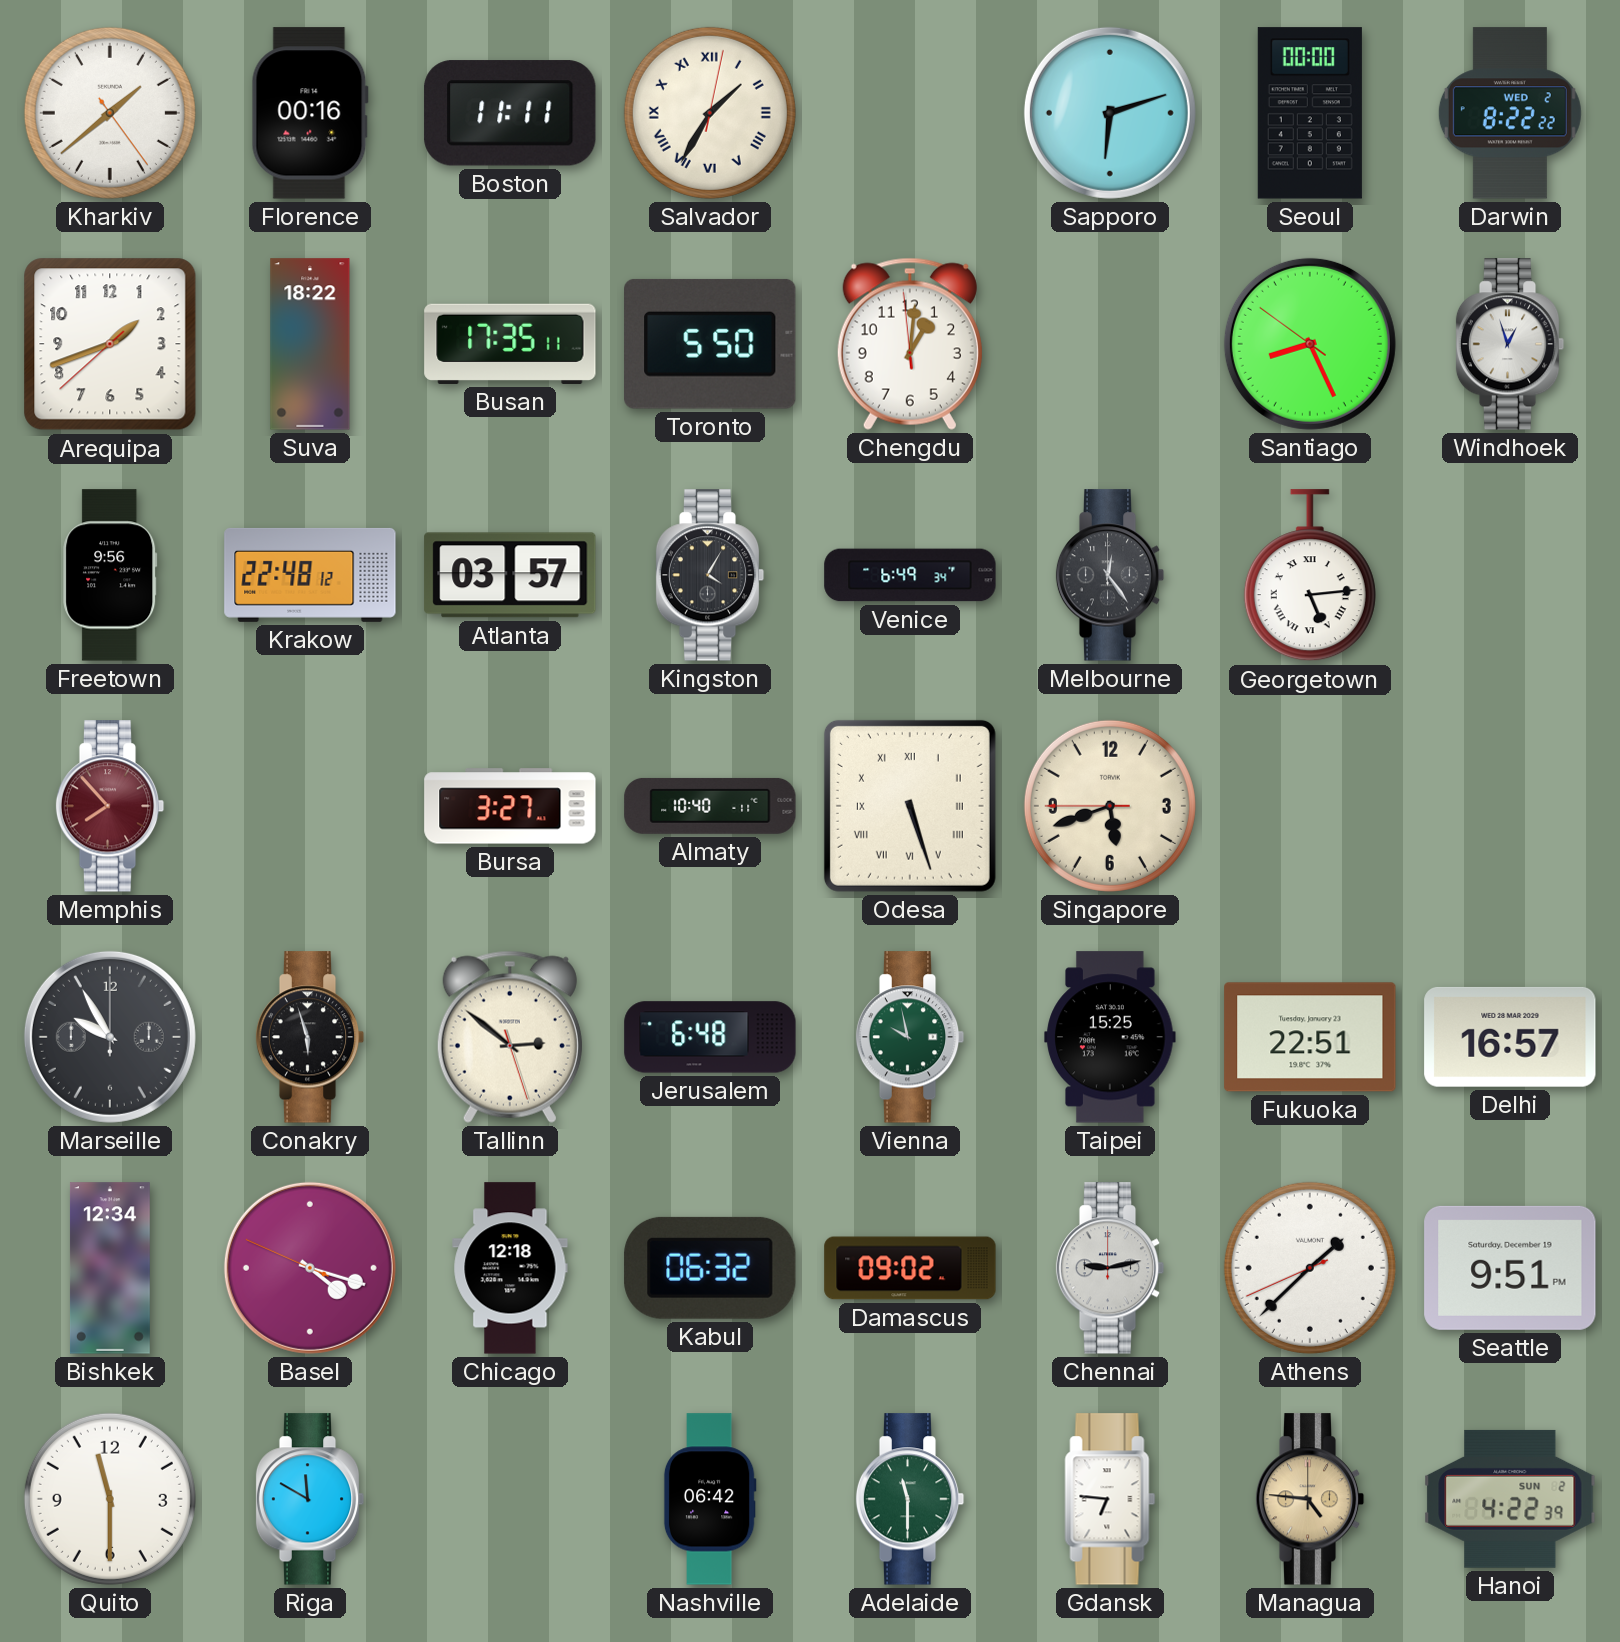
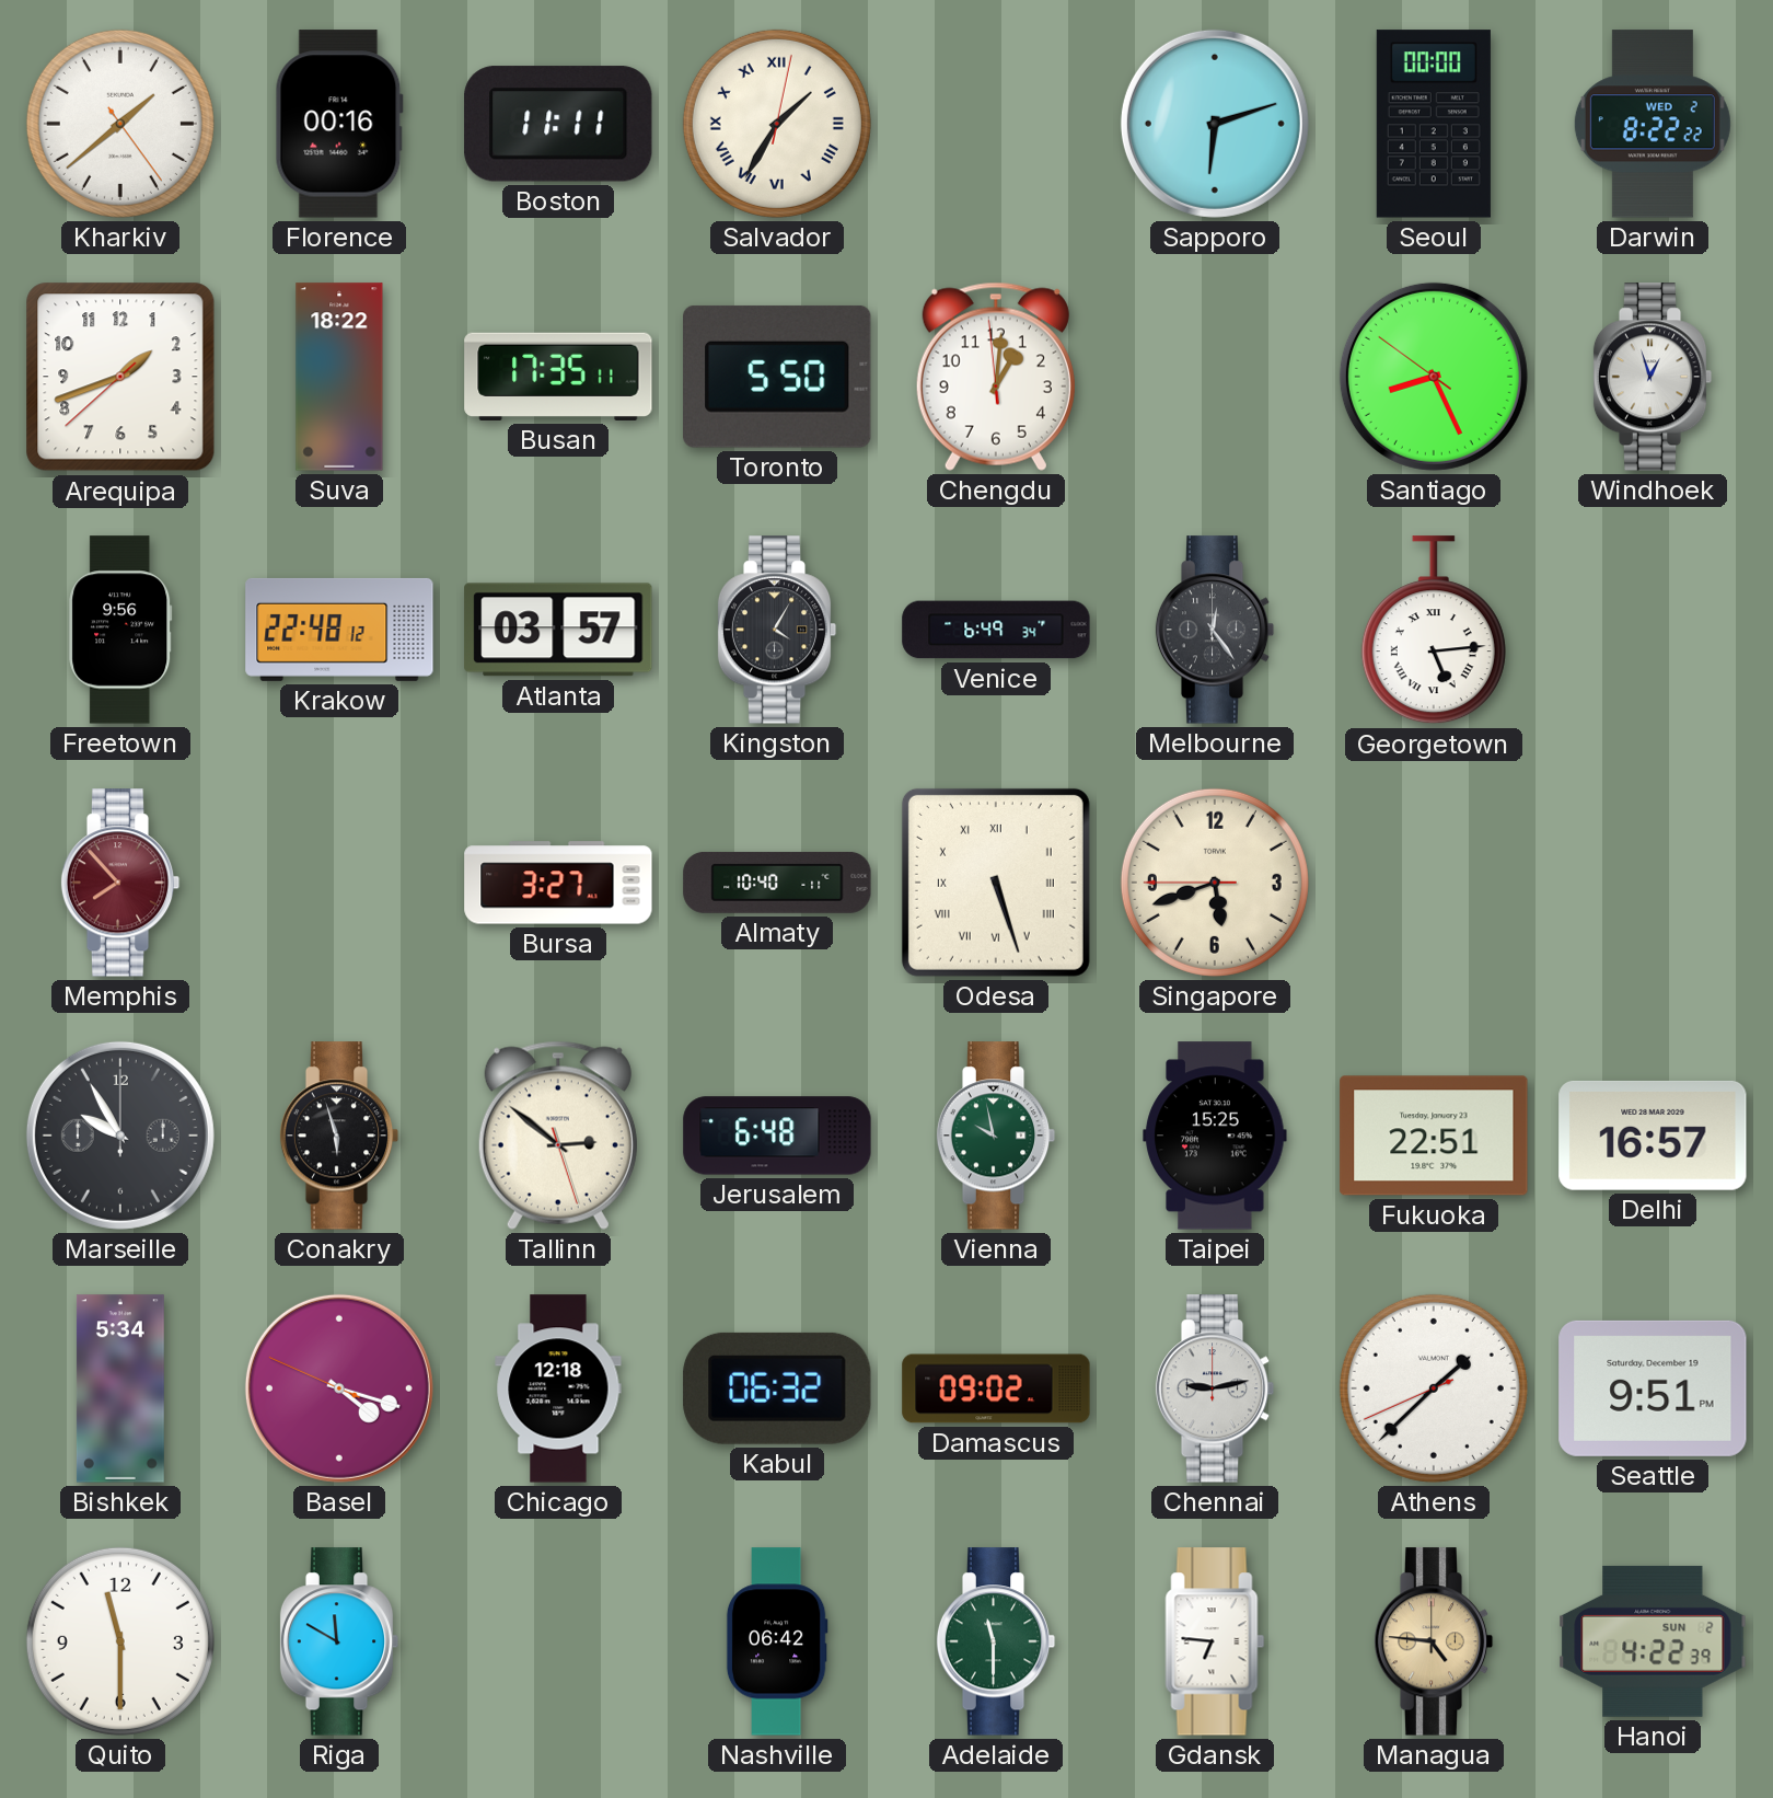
Bishkek: 12:34 -> 5:34 (120, 1388)
